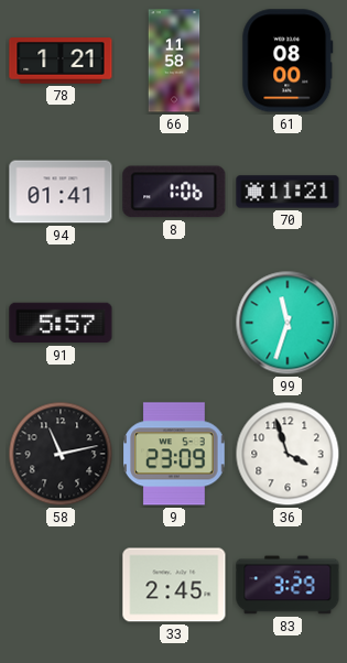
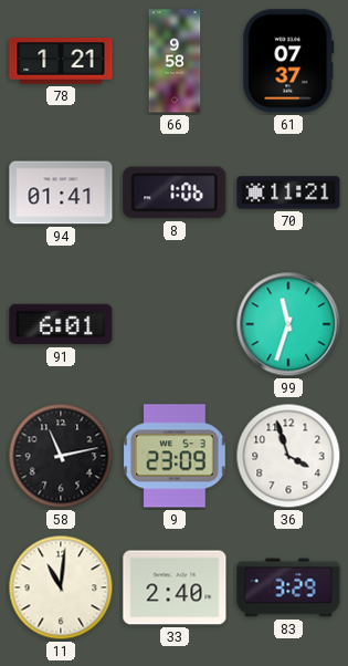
66: 11:58 -> 9:58 (175, 61)
61: 08:00 -> 07:37 (288, 61)
91: 5:57 -> 6:01 (61, 324)
11: none -> 11:01 (61, 587)
33: 2:45 -> 2:40 (175, 587)
